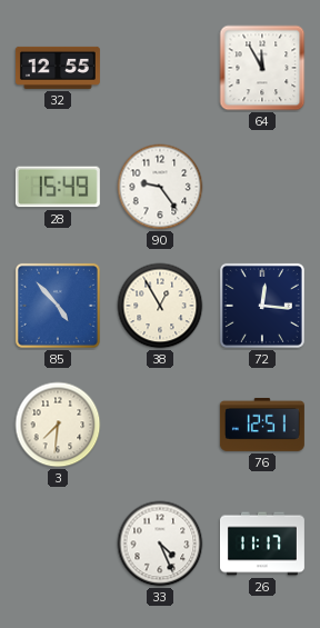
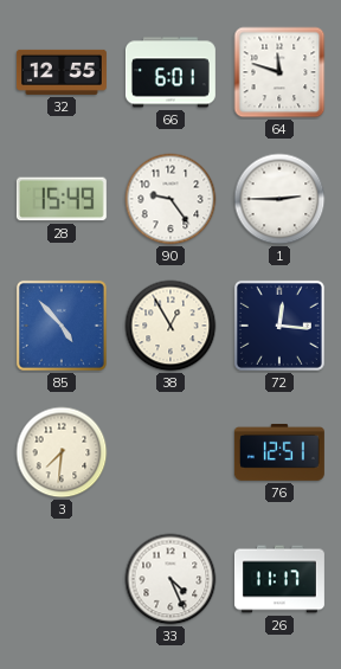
66: none -> 6:01 (170, 72)
64: 11:55 -> 11:48 (279, 72)
1: none -> 2:45 (279, 199)
